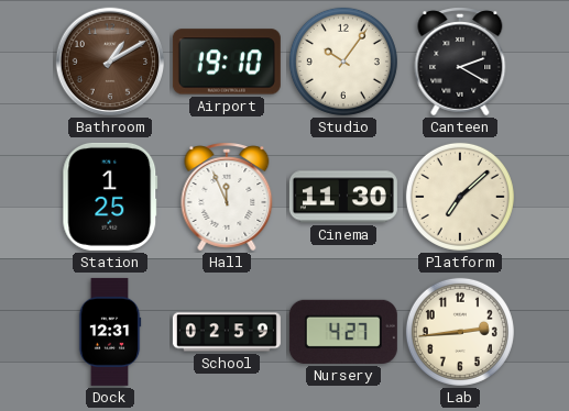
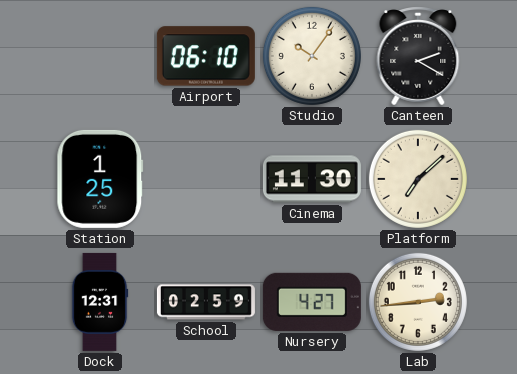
Bathroom: 1:10 -> none (110, 62)
Airport: 19:10 -> 06:10 (206, 56)
Hall: 11:56 -> none (227, 197)
